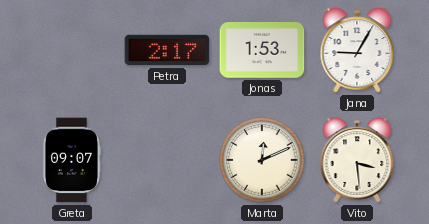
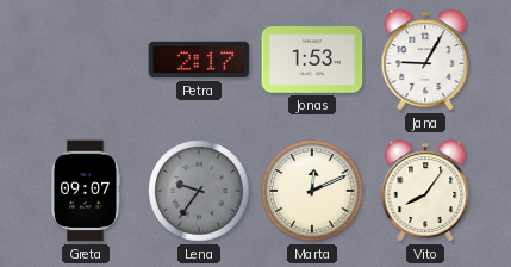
Lena: none -> 9:36 (199, 191)
Vito: 3:29 -> 8:06 (425, 191)
